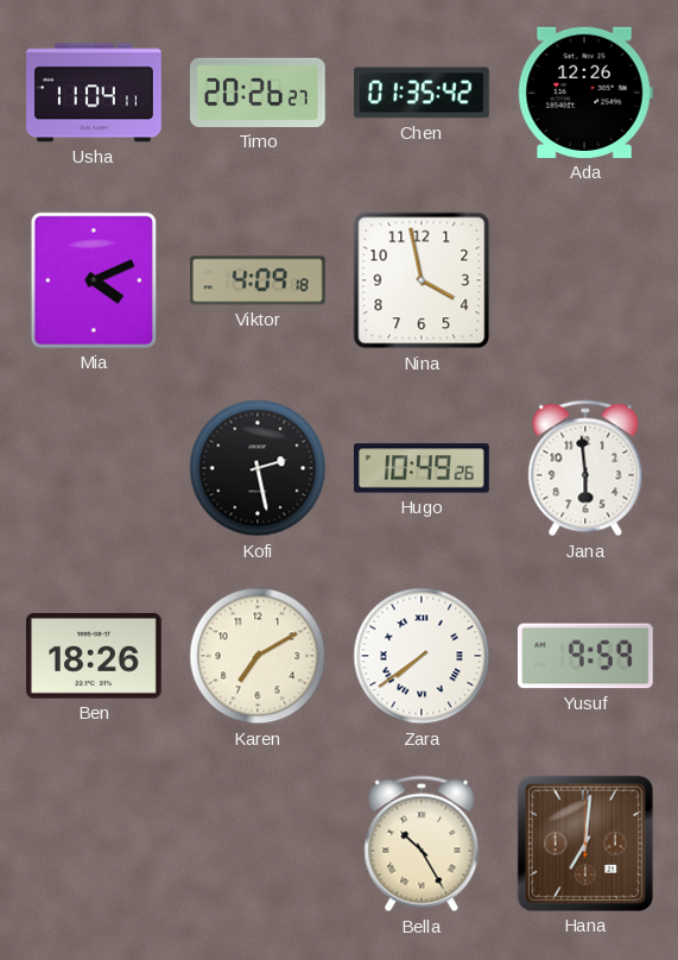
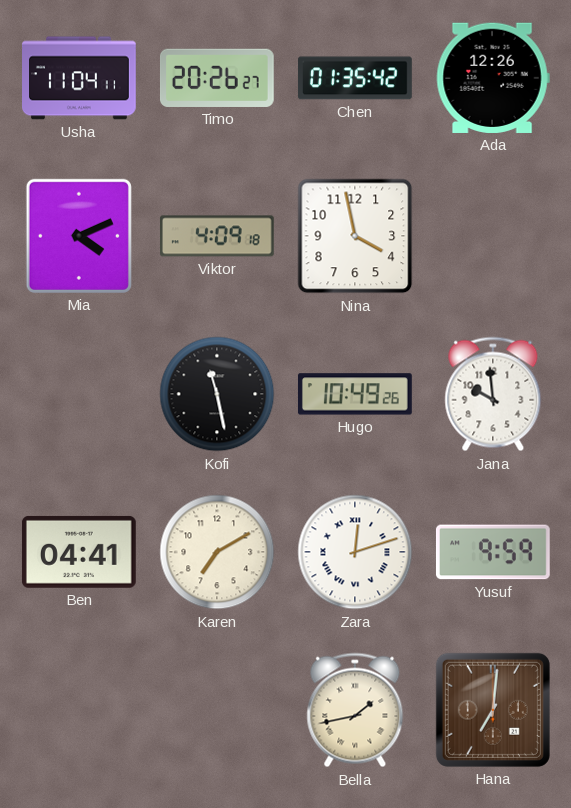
Kofi: 2:28 -> 11:28 (217, 394)
Jana: 5:59 -> 9:59 (493, 394)
Ben: 18:26 -> 04:41 (79, 552)
Zara: 7:39 -> 12:12 (355, 552)
Bella: 10:25 -> 1:43 (355, 710)
